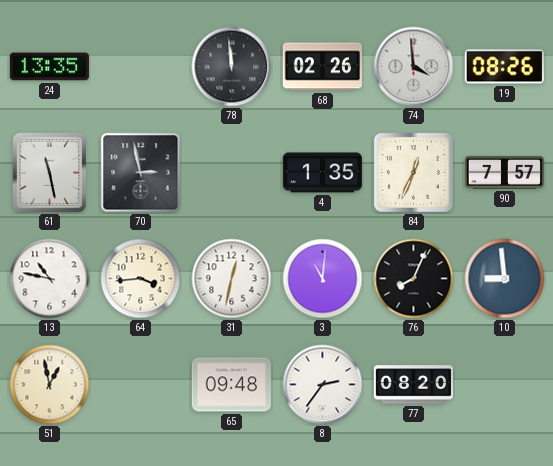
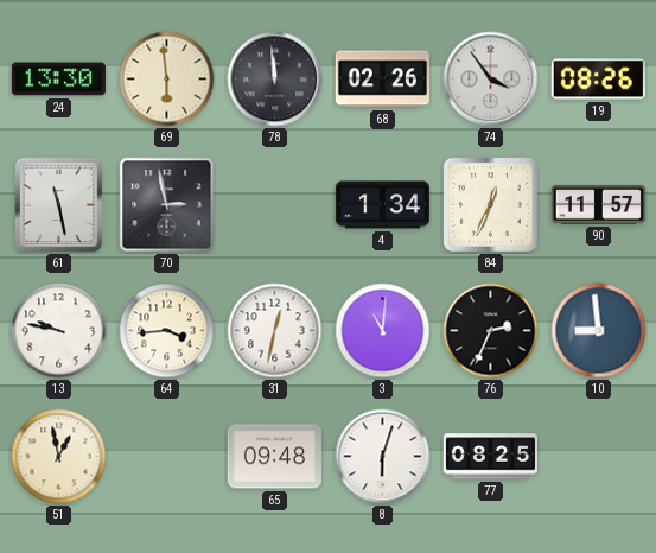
24: 13:35 -> 13:30 (58, 80)
69: none -> 5:59 (167, 80)
74: 3:59 -> 3:54 (491, 80)
4: 1:35 -> 1:34 (382, 205)
90: 7:57 -> 11:57 (598, 204)
13: 10:47 -> 9:47 (59, 331)
76: 8:04 -> 2:34 (491, 331)
8: 2:36 -> 6:03 (383, 457)
77: 08:20 -> 08:25 (490, 457)
